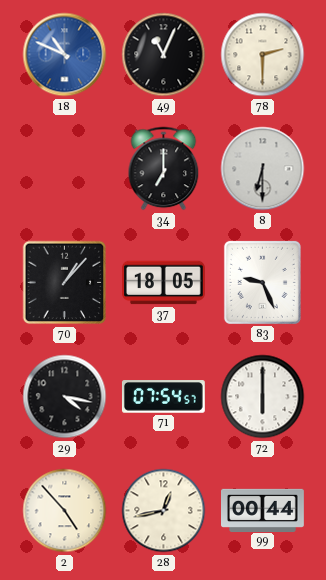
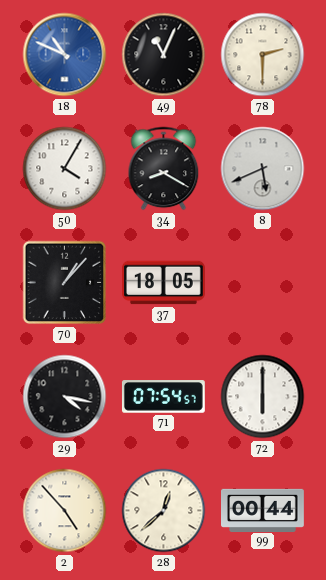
50: none -> 4:05 (65, 169)
34: 7:00 -> 8:20 (164, 169)
8: 6:30 -> 5:41 (263, 169)
83: 9:26 -> none (262, 282)
28: 12:43 -> 12:38 (164, 511)
